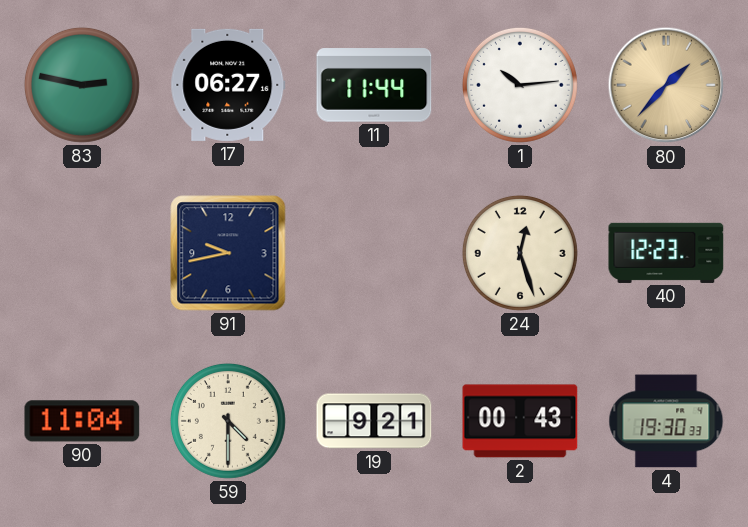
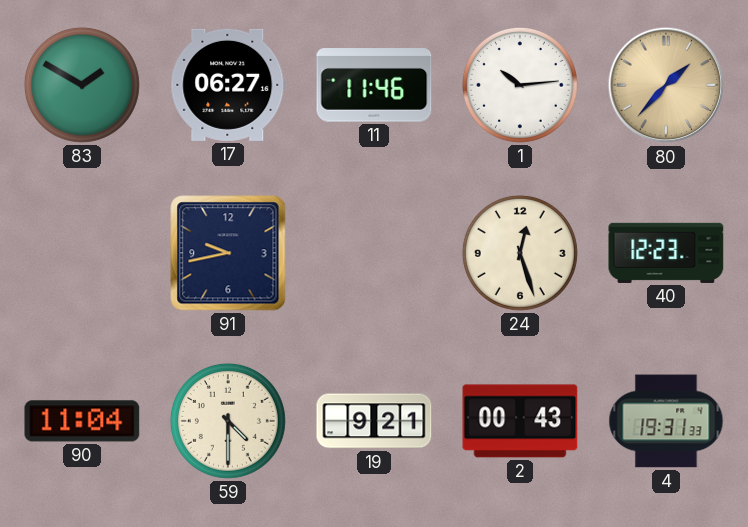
83: 2:47 -> 1:50 (82, 85)
11: 11:44 -> 11:46 (374, 85)
4: 19:30 -> 19:31 (666, 421)
